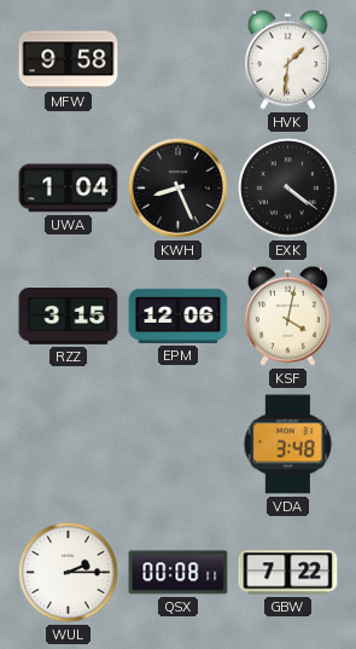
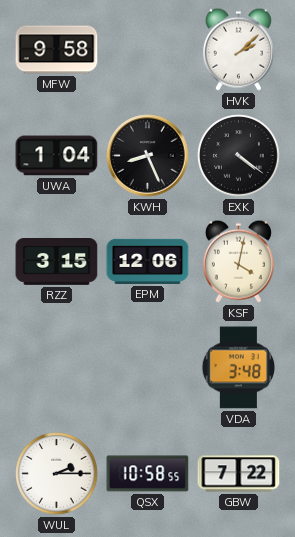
HVK: 1:31 -> 2:08 (238, 49)
QSX: 00:08 -> 10:58 (148, 474)
